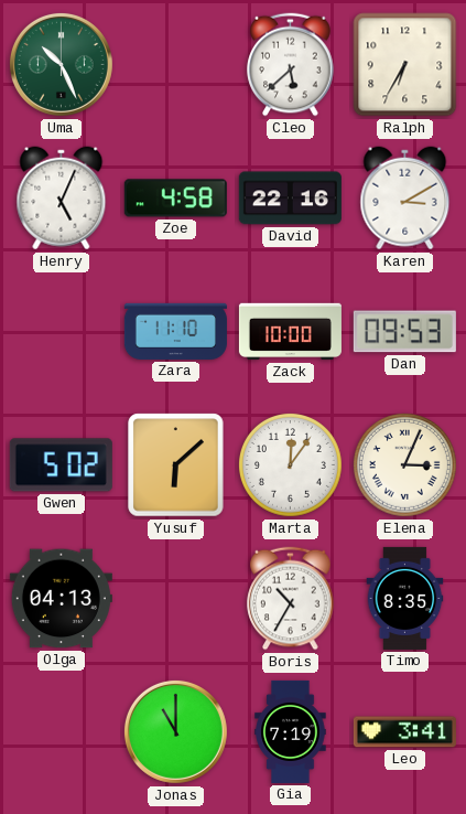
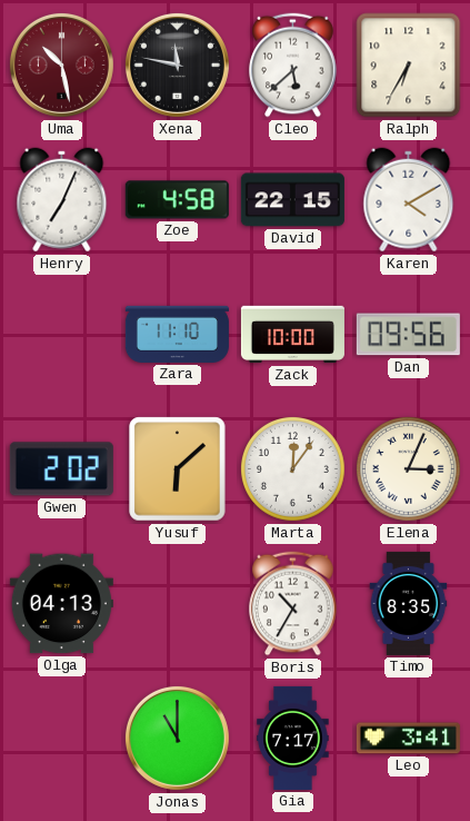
Uma: 10:26 -> 10:28 (61, 65)
Uma dial: green -> burgundy (61, 65)
Xena: none -> 11:47 (177, 65)
Henry: 5:04 -> 7:04 (62, 200)
David: 22:16 -> 22:15 (292, 200)
Karen: 3:10 -> 4:10 (409, 200)
Dan: 09:53 -> 09:56 (408, 335)
Gwen: 5:02 -> 2:02 (61, 469)
Gia: 7:19 -> 7:17 (293, 738)
